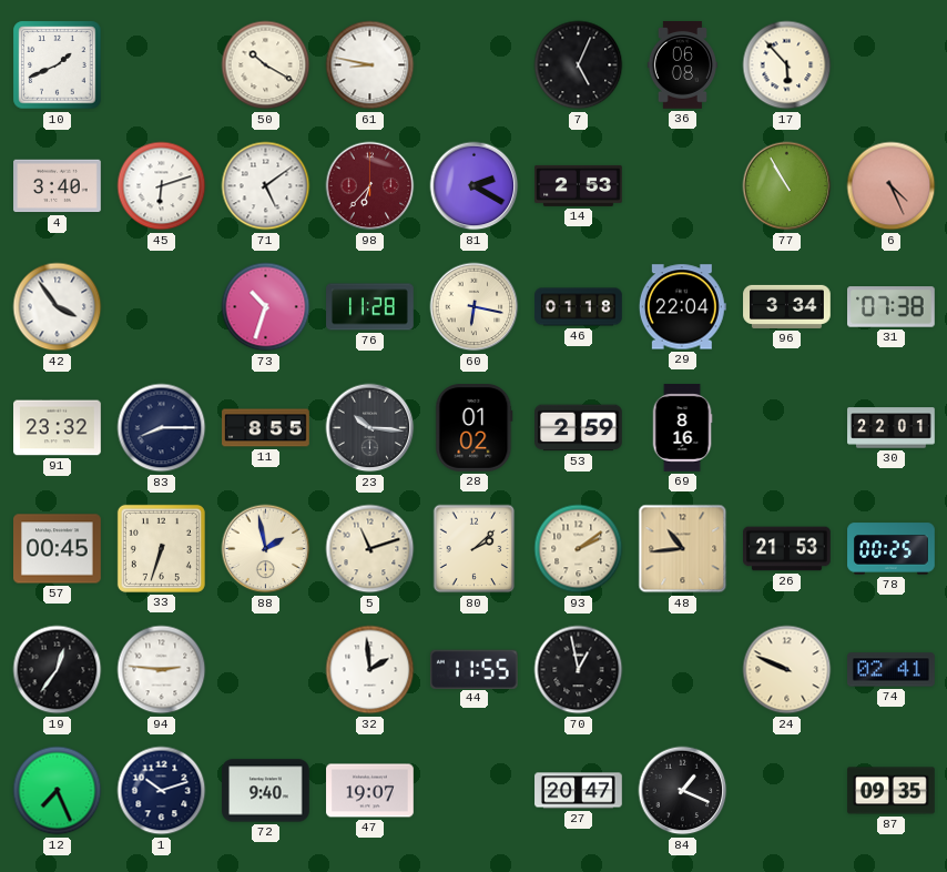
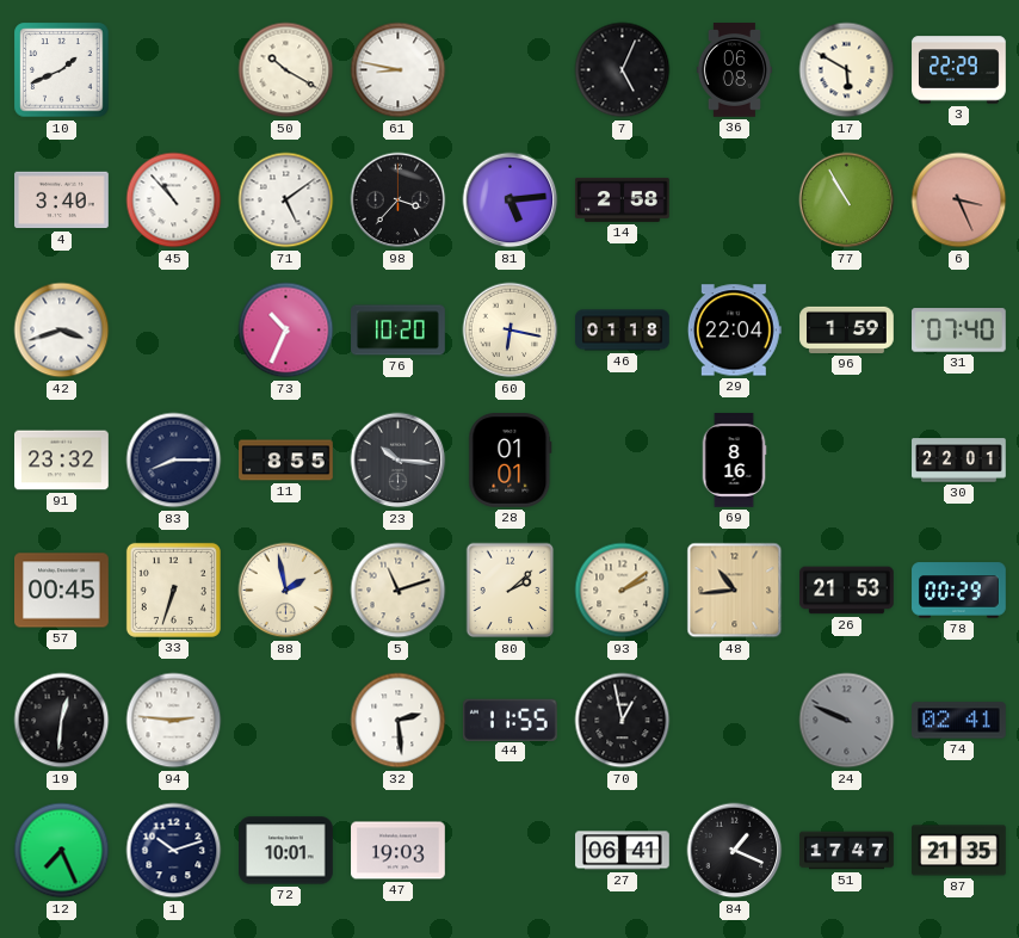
17: 5:53 -> 5:50 (847, 70)
3: none -> 22:29 (959, 70)
45: 6:12 -> 10:53 (174, 200)
98: 6:37 -> 3:37 (399, 200)
98 dial: burgundy -> black (399, 200)
81: 2:20 -> 5:14 (511, 200)
14: 2:53 -> 2:58 (623, 199)
6: 4:26 -> 3:26 (959, 200)
42: 3:54 -> 3:42 (62, 331)
73: 10:33 -> 10:34 (286, 331)
76: 11:28 -> 10:20 (399, 331)
96: 3:34 -> 1:59 (847, 329)
31: 07:38 -> 07:40 (959, 331)
28: 01:02 -> 01:01 (511, 461)
53: 2:59 -> none (579, 428)
78: 00:25 -> 00:29 (959, 591)
19: 12:36 -> 12:31 (62, 721)
32: 1:59 -> 2:29 (399, 721)
24 dial: cream -> grey (847, 721)
72: 9:40 -> 10:01 (286, 851)
47: 19:07 -> 19:03 (399, 851)
27: 20:47 -> 06:41 (623, 851)
51: none -> 17:47 (847, 851)
87: 09:35 -> 21:35 (959, 851)
